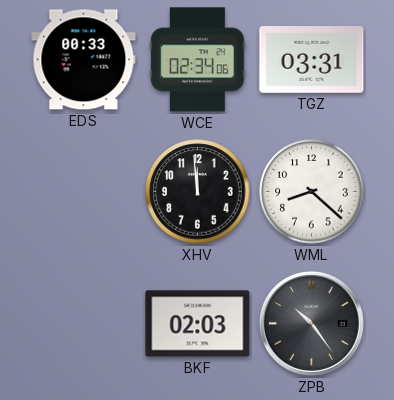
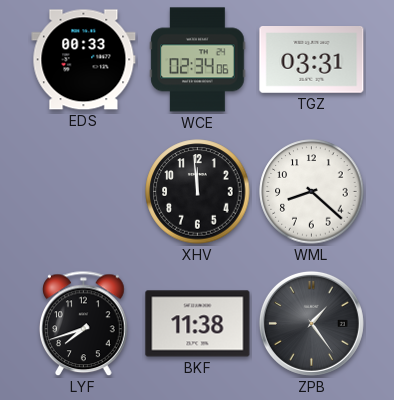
LYF: none -> 7:42 (84, 324)
BKF: 02:03 -> 11:38 (198, 324)
ZPB: 10:24 -> 1:24 (311, 323)
